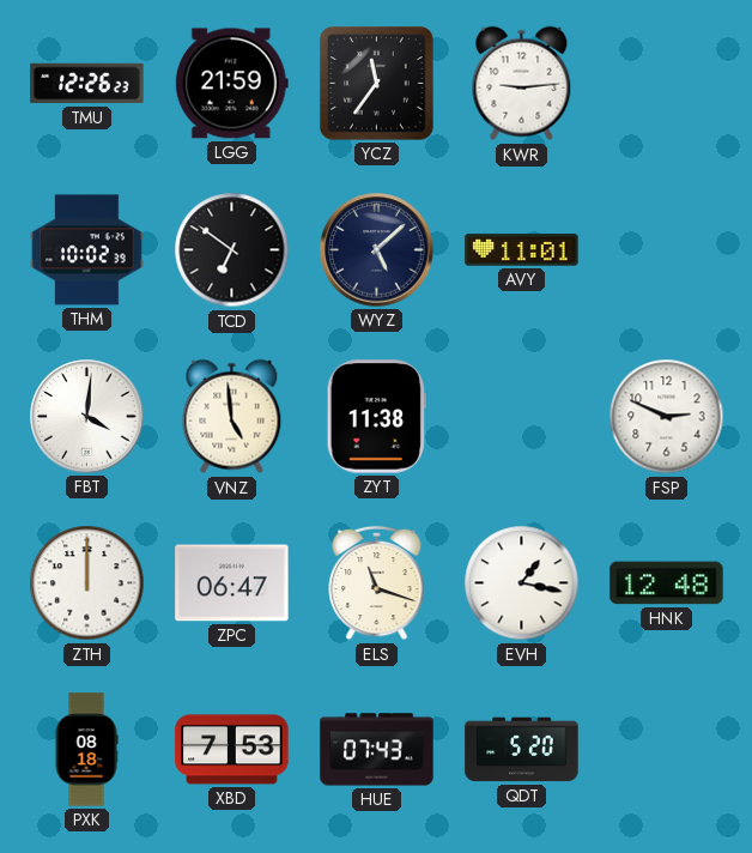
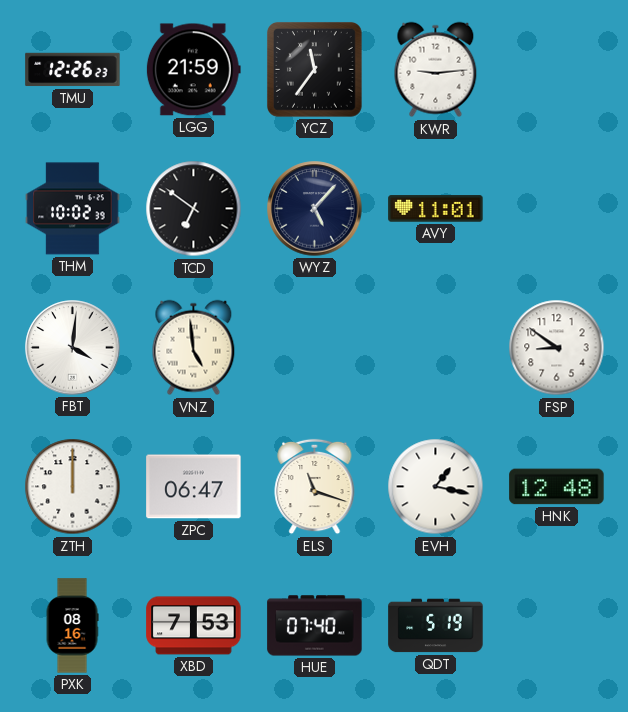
WYZ: 5:08 -> 5:07 (315, 209)
ZYT: 11:38 -> none (376, 417)
FSP: 2:49 -> 8:51 (557, 348)
PXK: 08:18 -> 08:16 (72, 626)
HUE: 07:43 -> 07:40 (315, 626)
QDT: 5:20 -> 5:19 (436, 626)
